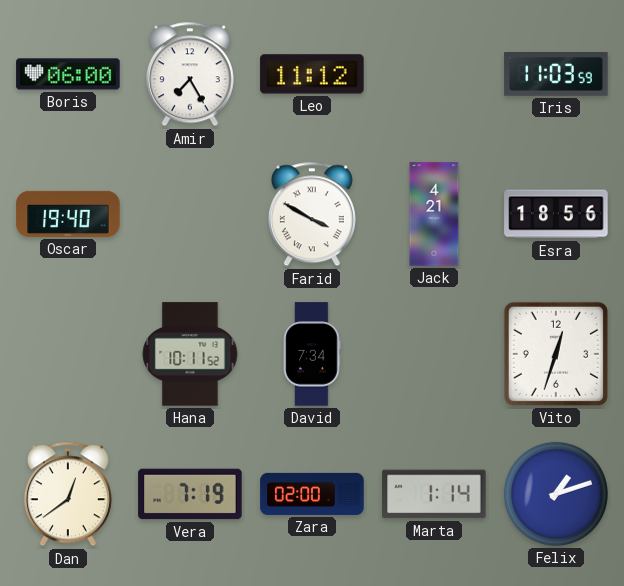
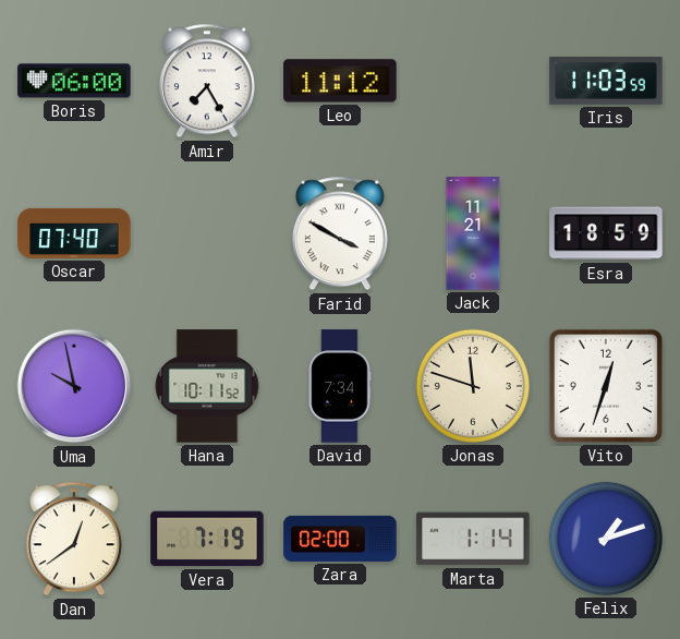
Oscar: 19:40 -> 07:40 (74, 233)
Jack: 4:21 -> 11:21 (473, 233)
Esra: 18:56 -> 18:59 (606, 233)
Uma: none -> 9:58 (74, 386)
Jonas: none -> 11:48 (473, 386)
